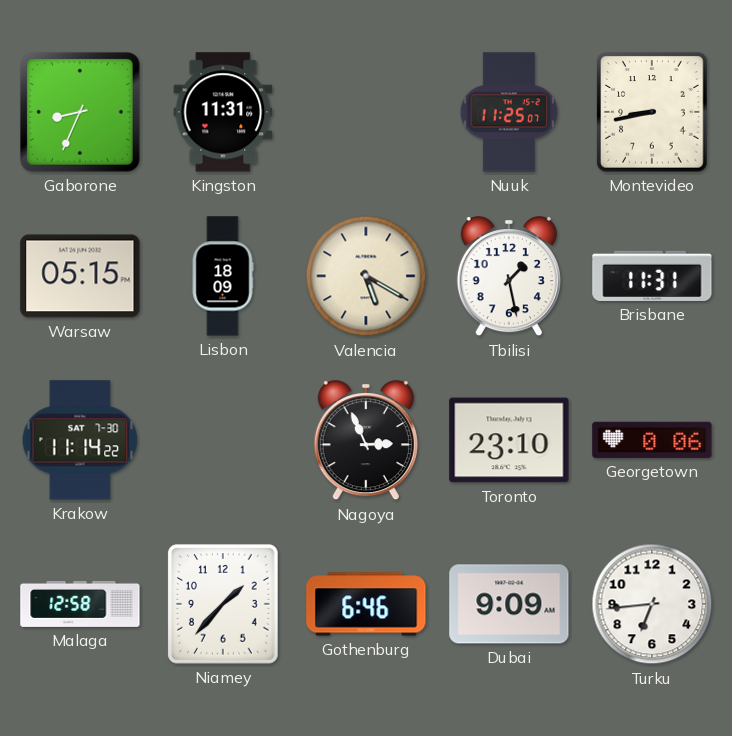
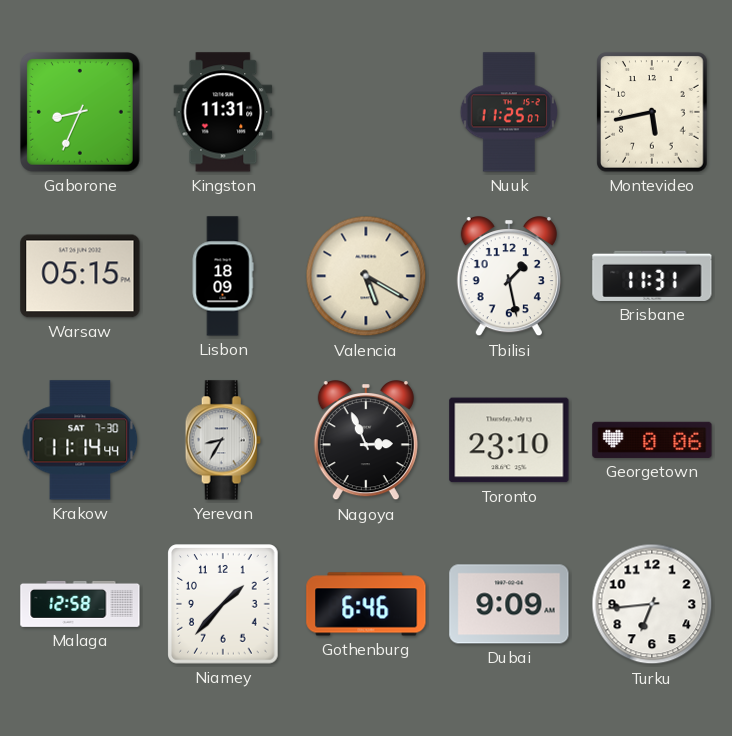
Montevideo: 8:43 -> 5:43 (652, 112)
Krakow: 11:14:22 -> 11:14:44 (80, 440)
Yerevan: none -> 8:35 (223, 440)
